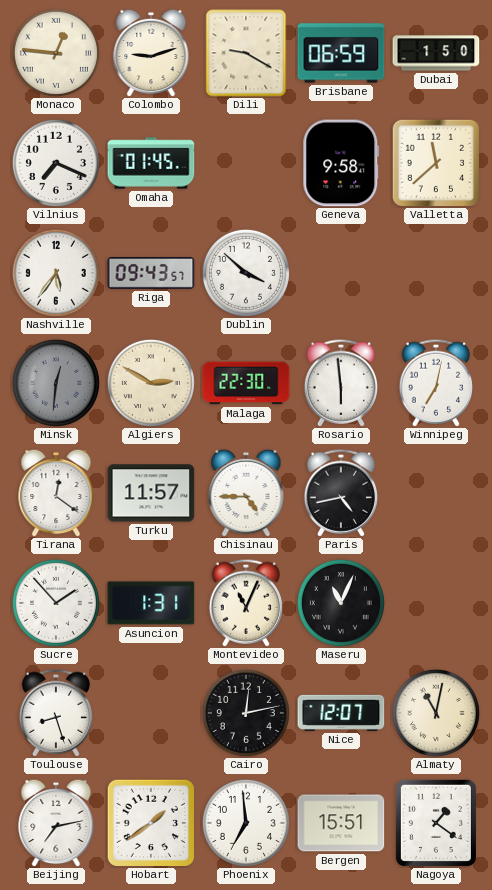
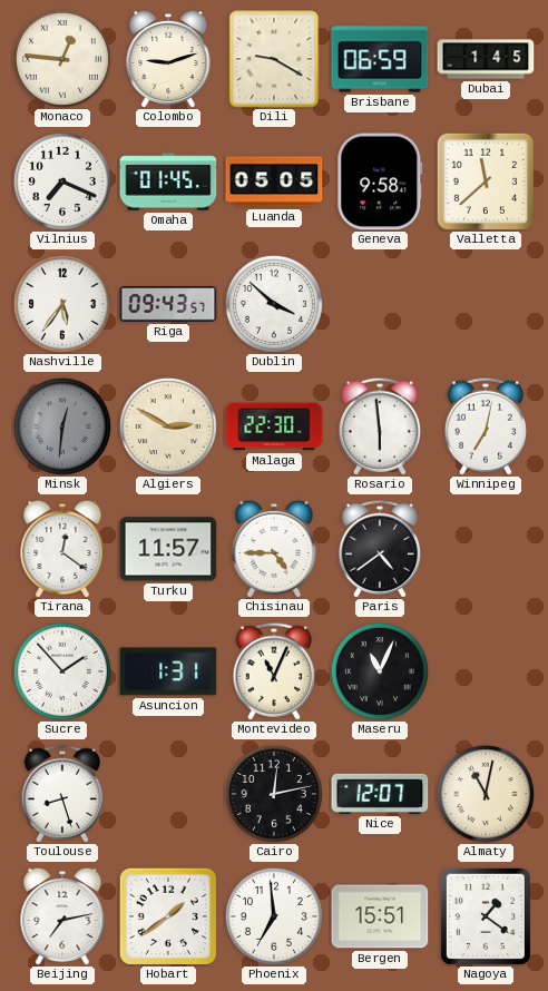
Dubai: 1:50 -> 1:45 (486, 59)
Luanda: none -> 05:05 (274, 181)
Paris: 4:43 -> 4:39 (379, 549)
